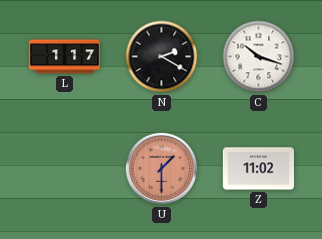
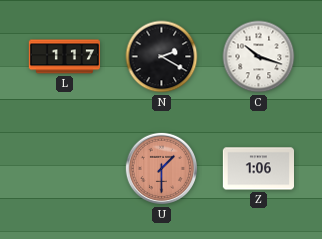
Z: 11:02 -> 1:06 (258, 169)
